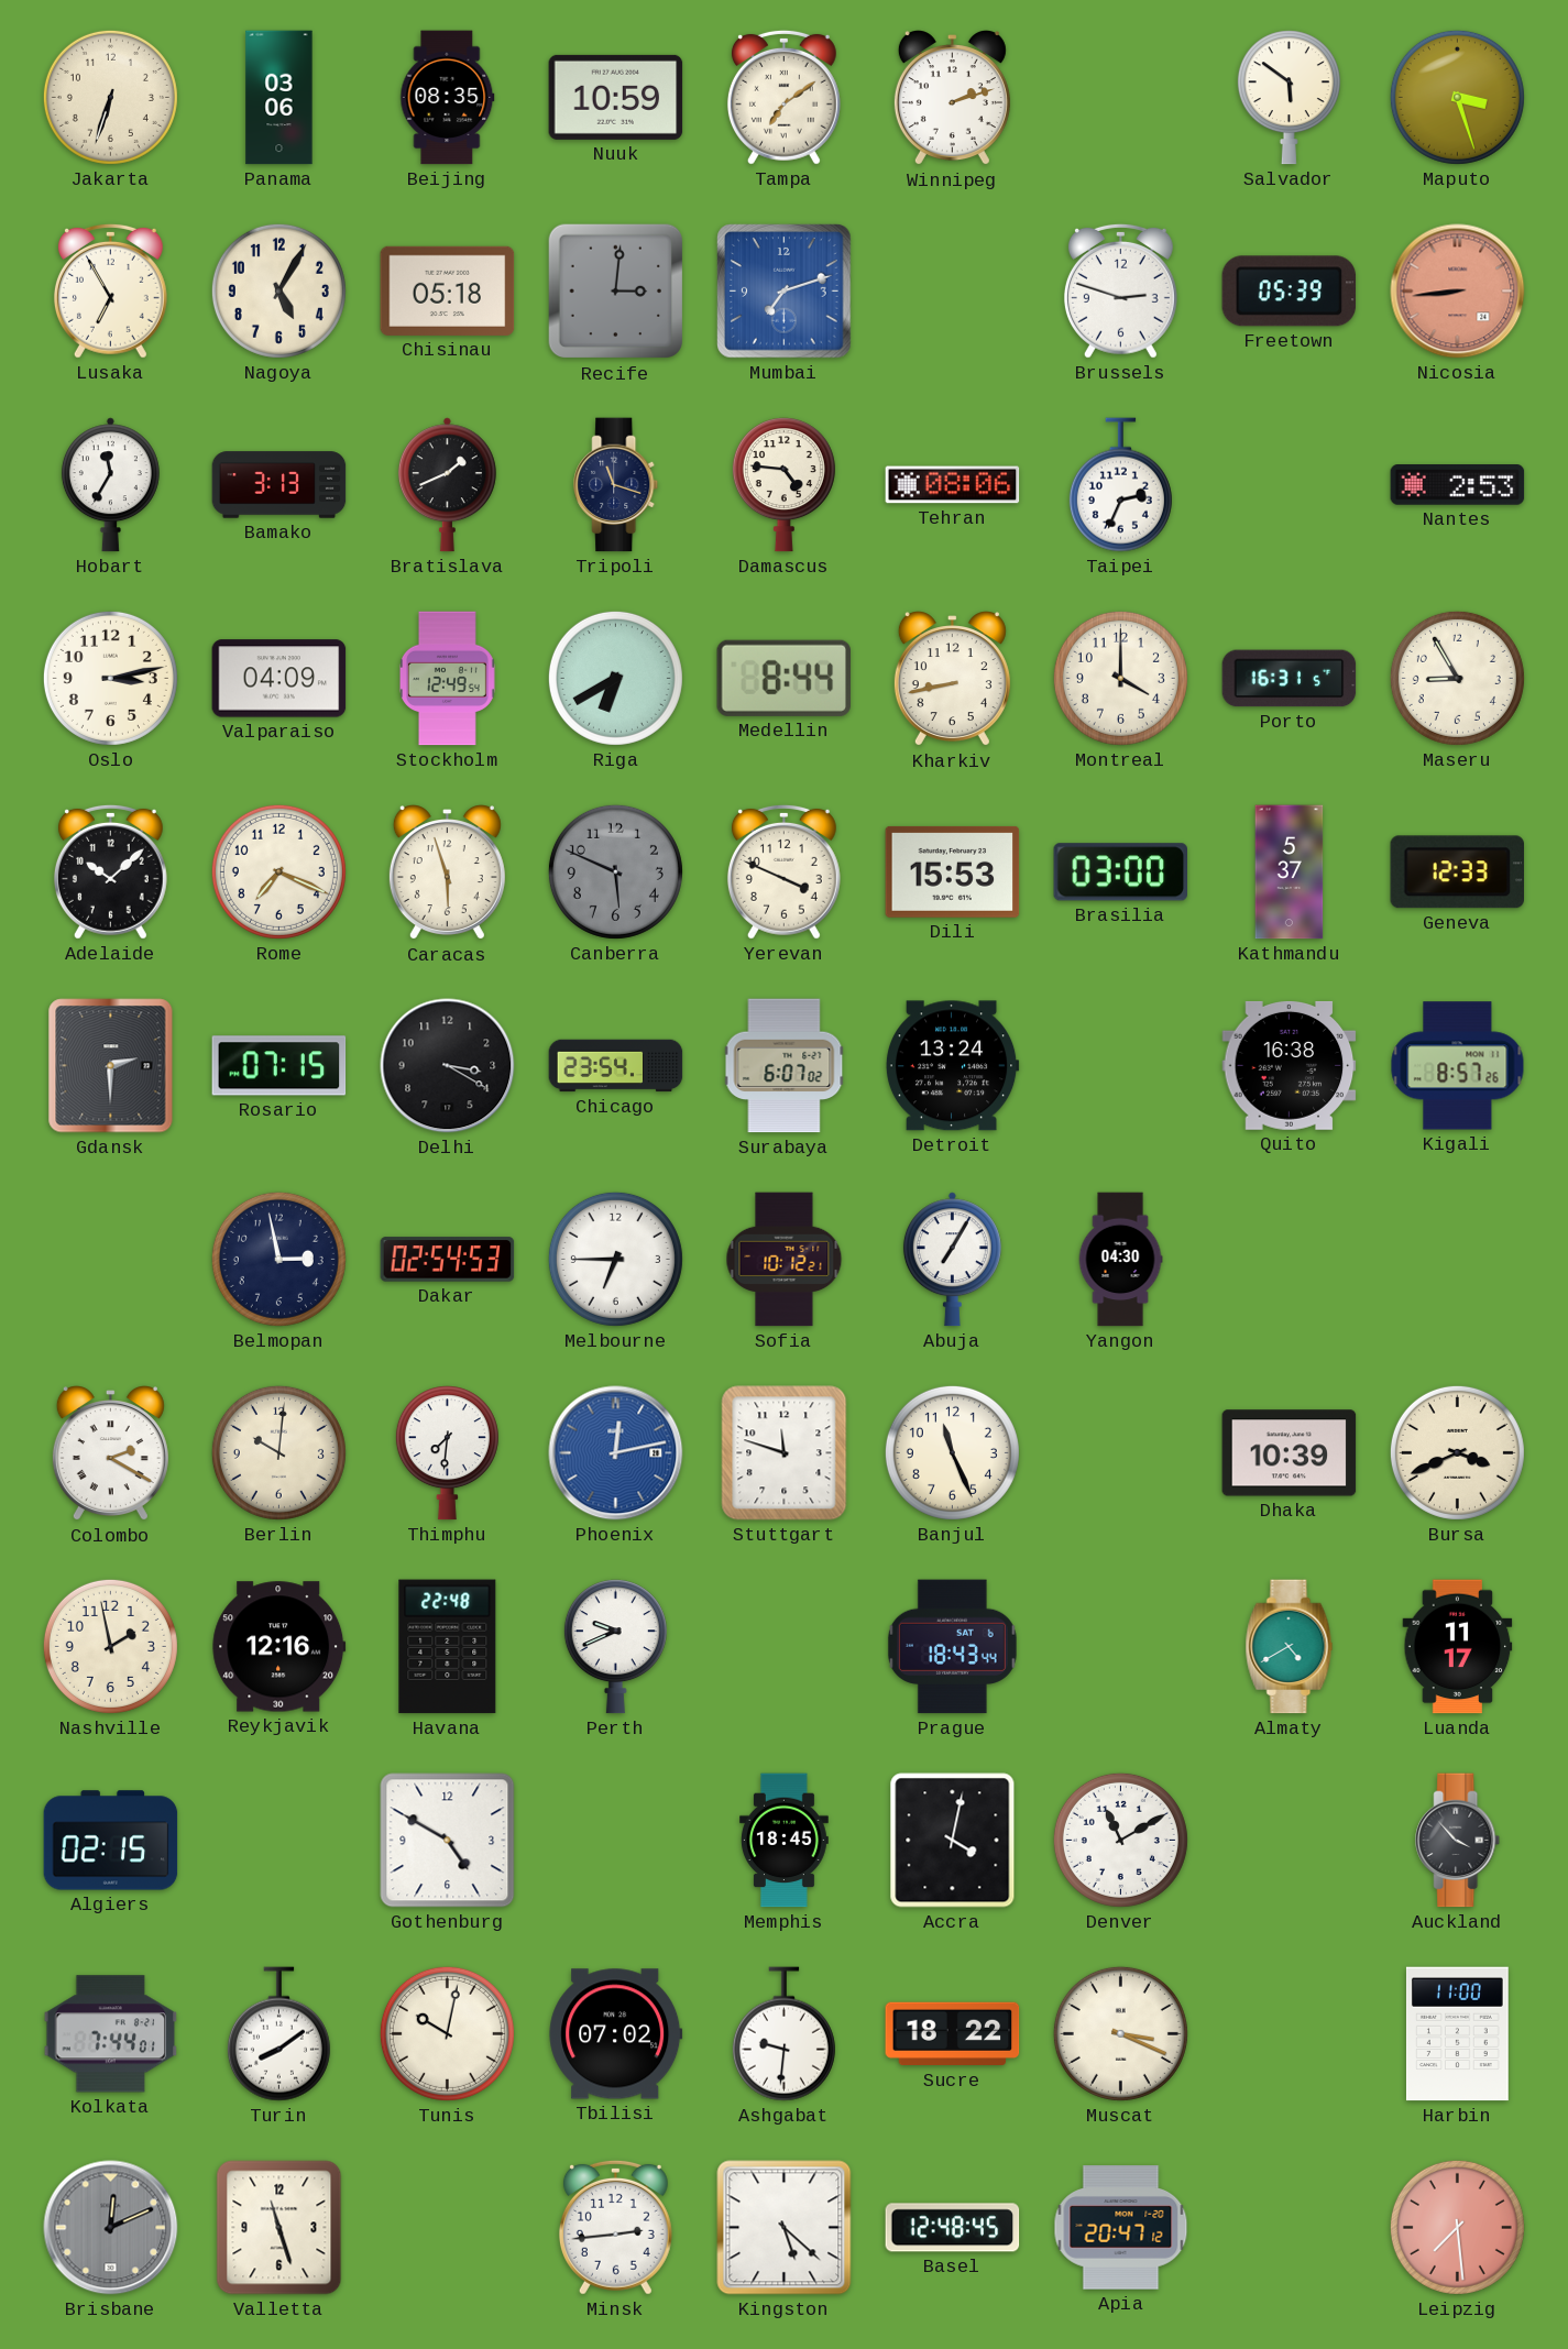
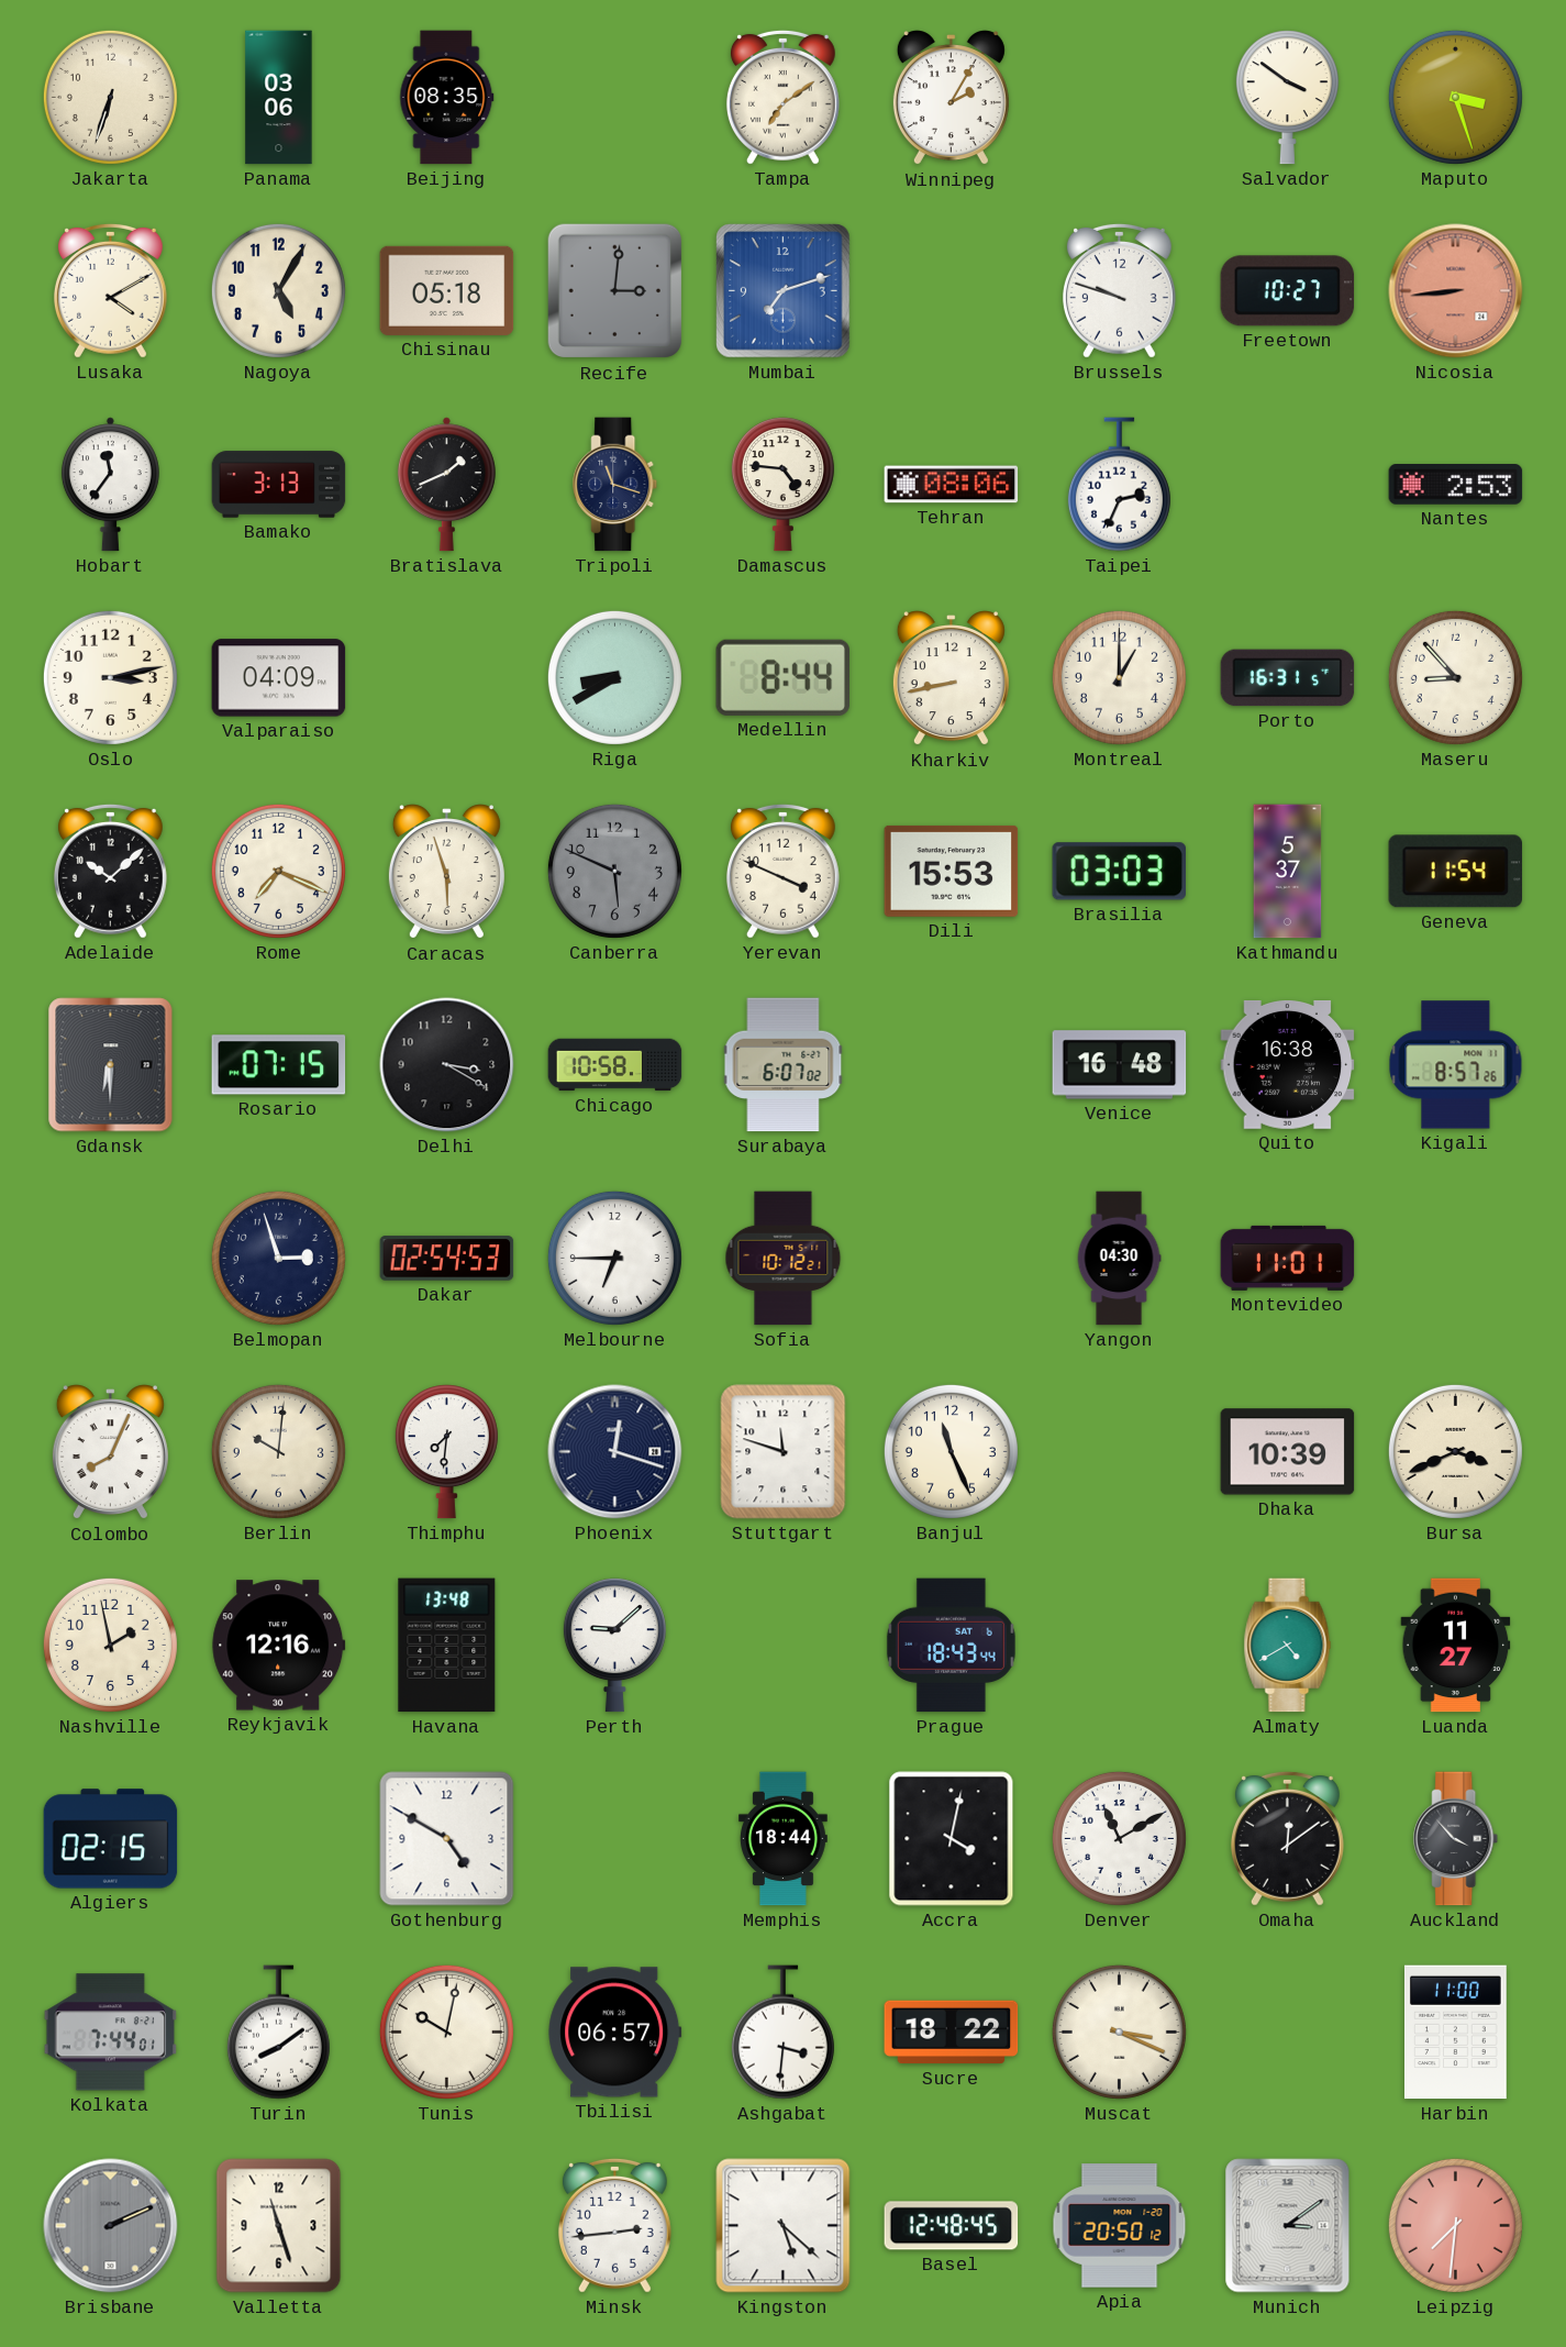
Nuuk: 10:59 -> none (616, 97)
Winnipeg: 2:12 -> 2:05 (951, 98)
Salvador: 5:51 -> 3:51 (1287, 98)
Lusaka: 6:55 -> 4:10 (110, 290)
Brussels: 2:48 -> 9:48 (1119, 290)
Freetown: 05:39 -> 10:27 (1288, 291)
Hobart: 11:35 -> 11:36 (110, 485)
Stockholm: 12:49 -> none (447, 679)
Riga: 6:40 -> 8:40 (614, 677)
Montreal: 4:00 -> 1:00 (1119, 677)
Maseru: 8:55 -> 8:53 (1455, 677)
Brasilia: 03:00 -> 03:03 (1120, 872)
Geneva: 12:33 -> 11:54 (1455, 872)
Gdansk: 2:30 -> 6:30 (111, 1065)
Chicago: 23:54 -> 10:58 (615, 1065)
Detroit: 13:24 -> none (952, 1066)
Venice: none -> 16:48 (1120, 1065)
Belmopan: 2:58 -> 2:57 (278, 1258)
Abuja: 7:05 -> none (952, 1260)
Montevideo: none -> 11:01 (1288, 1258)
Colombo: 2:20 -> 8:04 (110, 1452)
Phoenix: 12:13 -> 12:18 (615, 1452)
Phoenix dial: blue -> navy (615, 1452)
Havana: 22:48 -> 13:48 (447, 1646)
Perth: 9:41 -> 9:08 (614, 1646)
Luanda: 11:17 -> 11:27 (1456, 1646)
Memphis: 18:45 -> 18:44 (782, 1839)
Omaha: none -> 12:09 (1287, 1838)
Tbilisi: 07:02 -> 06:57 (615, 2033)
Ashgabat: 9:31 -> 3:31 (782, 2033)
Brisbane: 12:11 -> 2:11 (111, 2226)
Apia: 20:47 -> 20:50 (1120, 2226)
Munich: none -> 3:09 (1288, 2226)
Leipzig: 7:29 -> 7:31 (1455, 2225)
